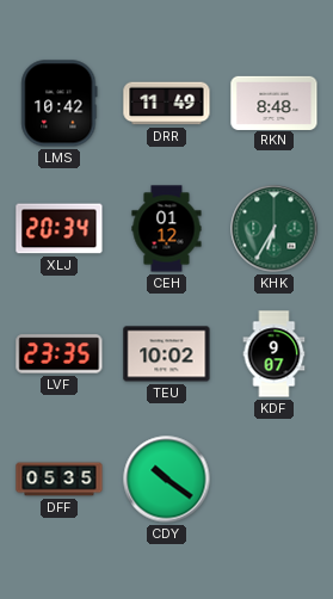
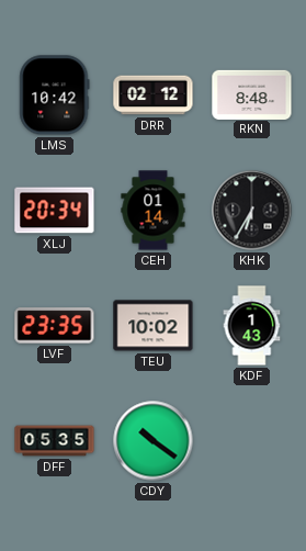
DRR: 11:49 -> 02:12 (154, 95)
CEH: 01:12 -> 01:14 (154, 211)
KHK dial: green -> black (252, 211)
KDF: 9:07 -> 1:43 (252, 326)
